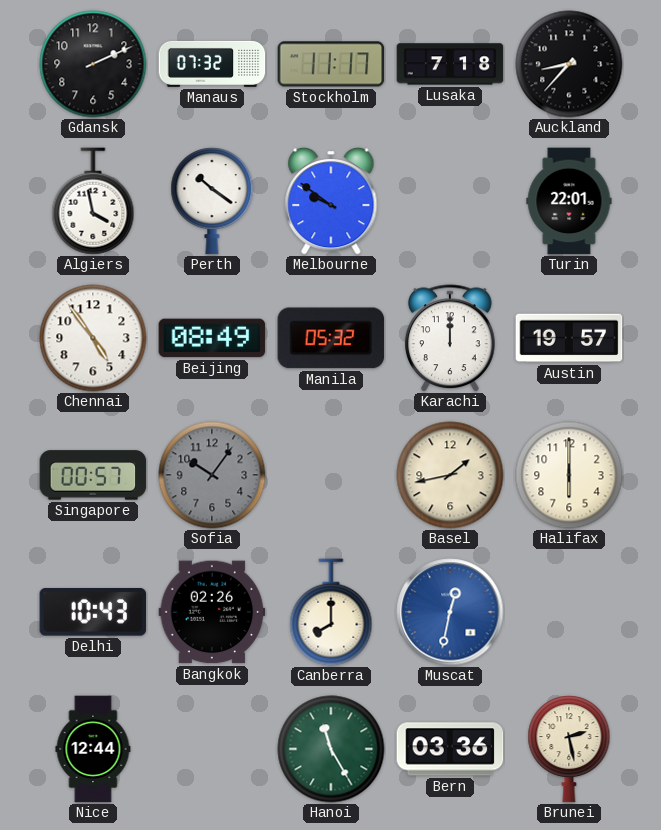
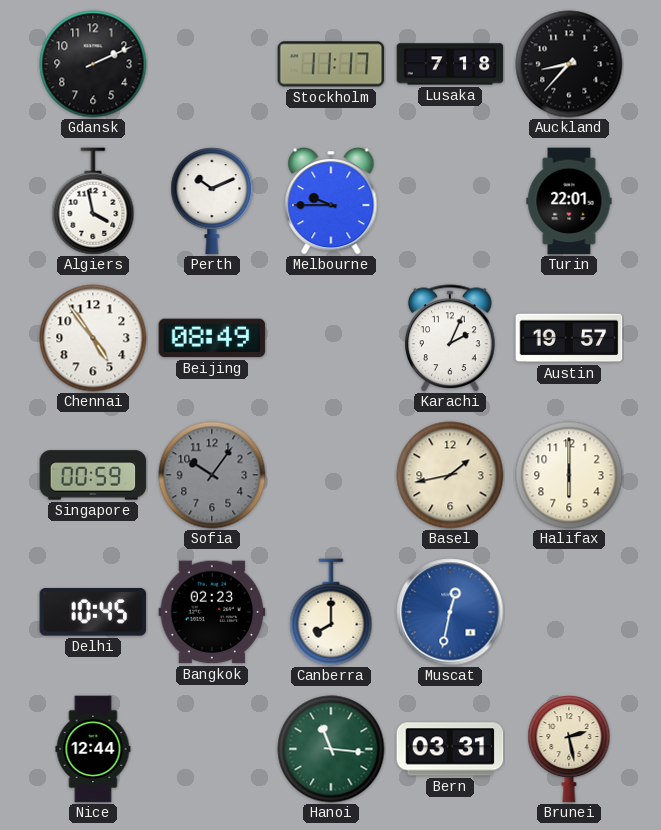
Manaus: 07:32 -> none (212, 64)
Perth: 10:21 -> 10:11 (212, 201)
Melbourne: 9:51 -> 9:45 (331, 202)
Manila: 05:32 -> none (331, 338)
Karachi: 12:00 -> 2:04 (451, 338)
Singapore: 00:57 -> 00:59 (93, 475)
Delhi: 10:43 -> 10:45 (93, 613)
Bangkok: 02:26 -> 02:23 (212, 612)
Hanoi: 11:25 -> 11:16 (331, 749)
Bern: 03:36 -> 03:31 (450, 749)
